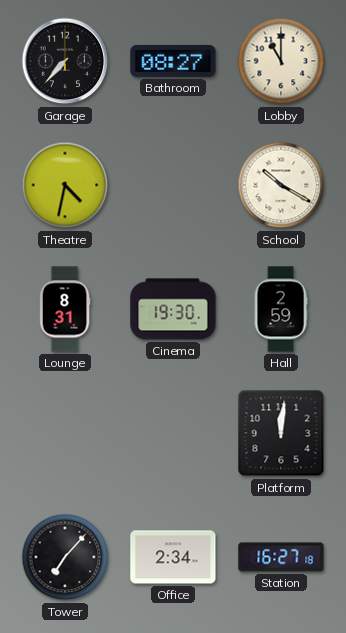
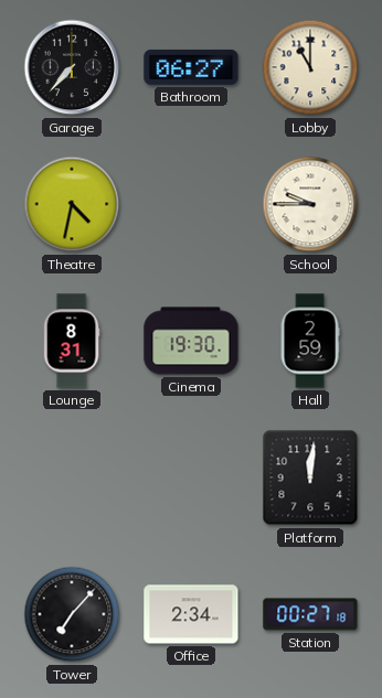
Bathroom: 08:27 -> 06:27 (191, 67)
School: 10:20 -> 9:45 (310, 204)
Station: 16:27 -> 00:27 (310, 614)
